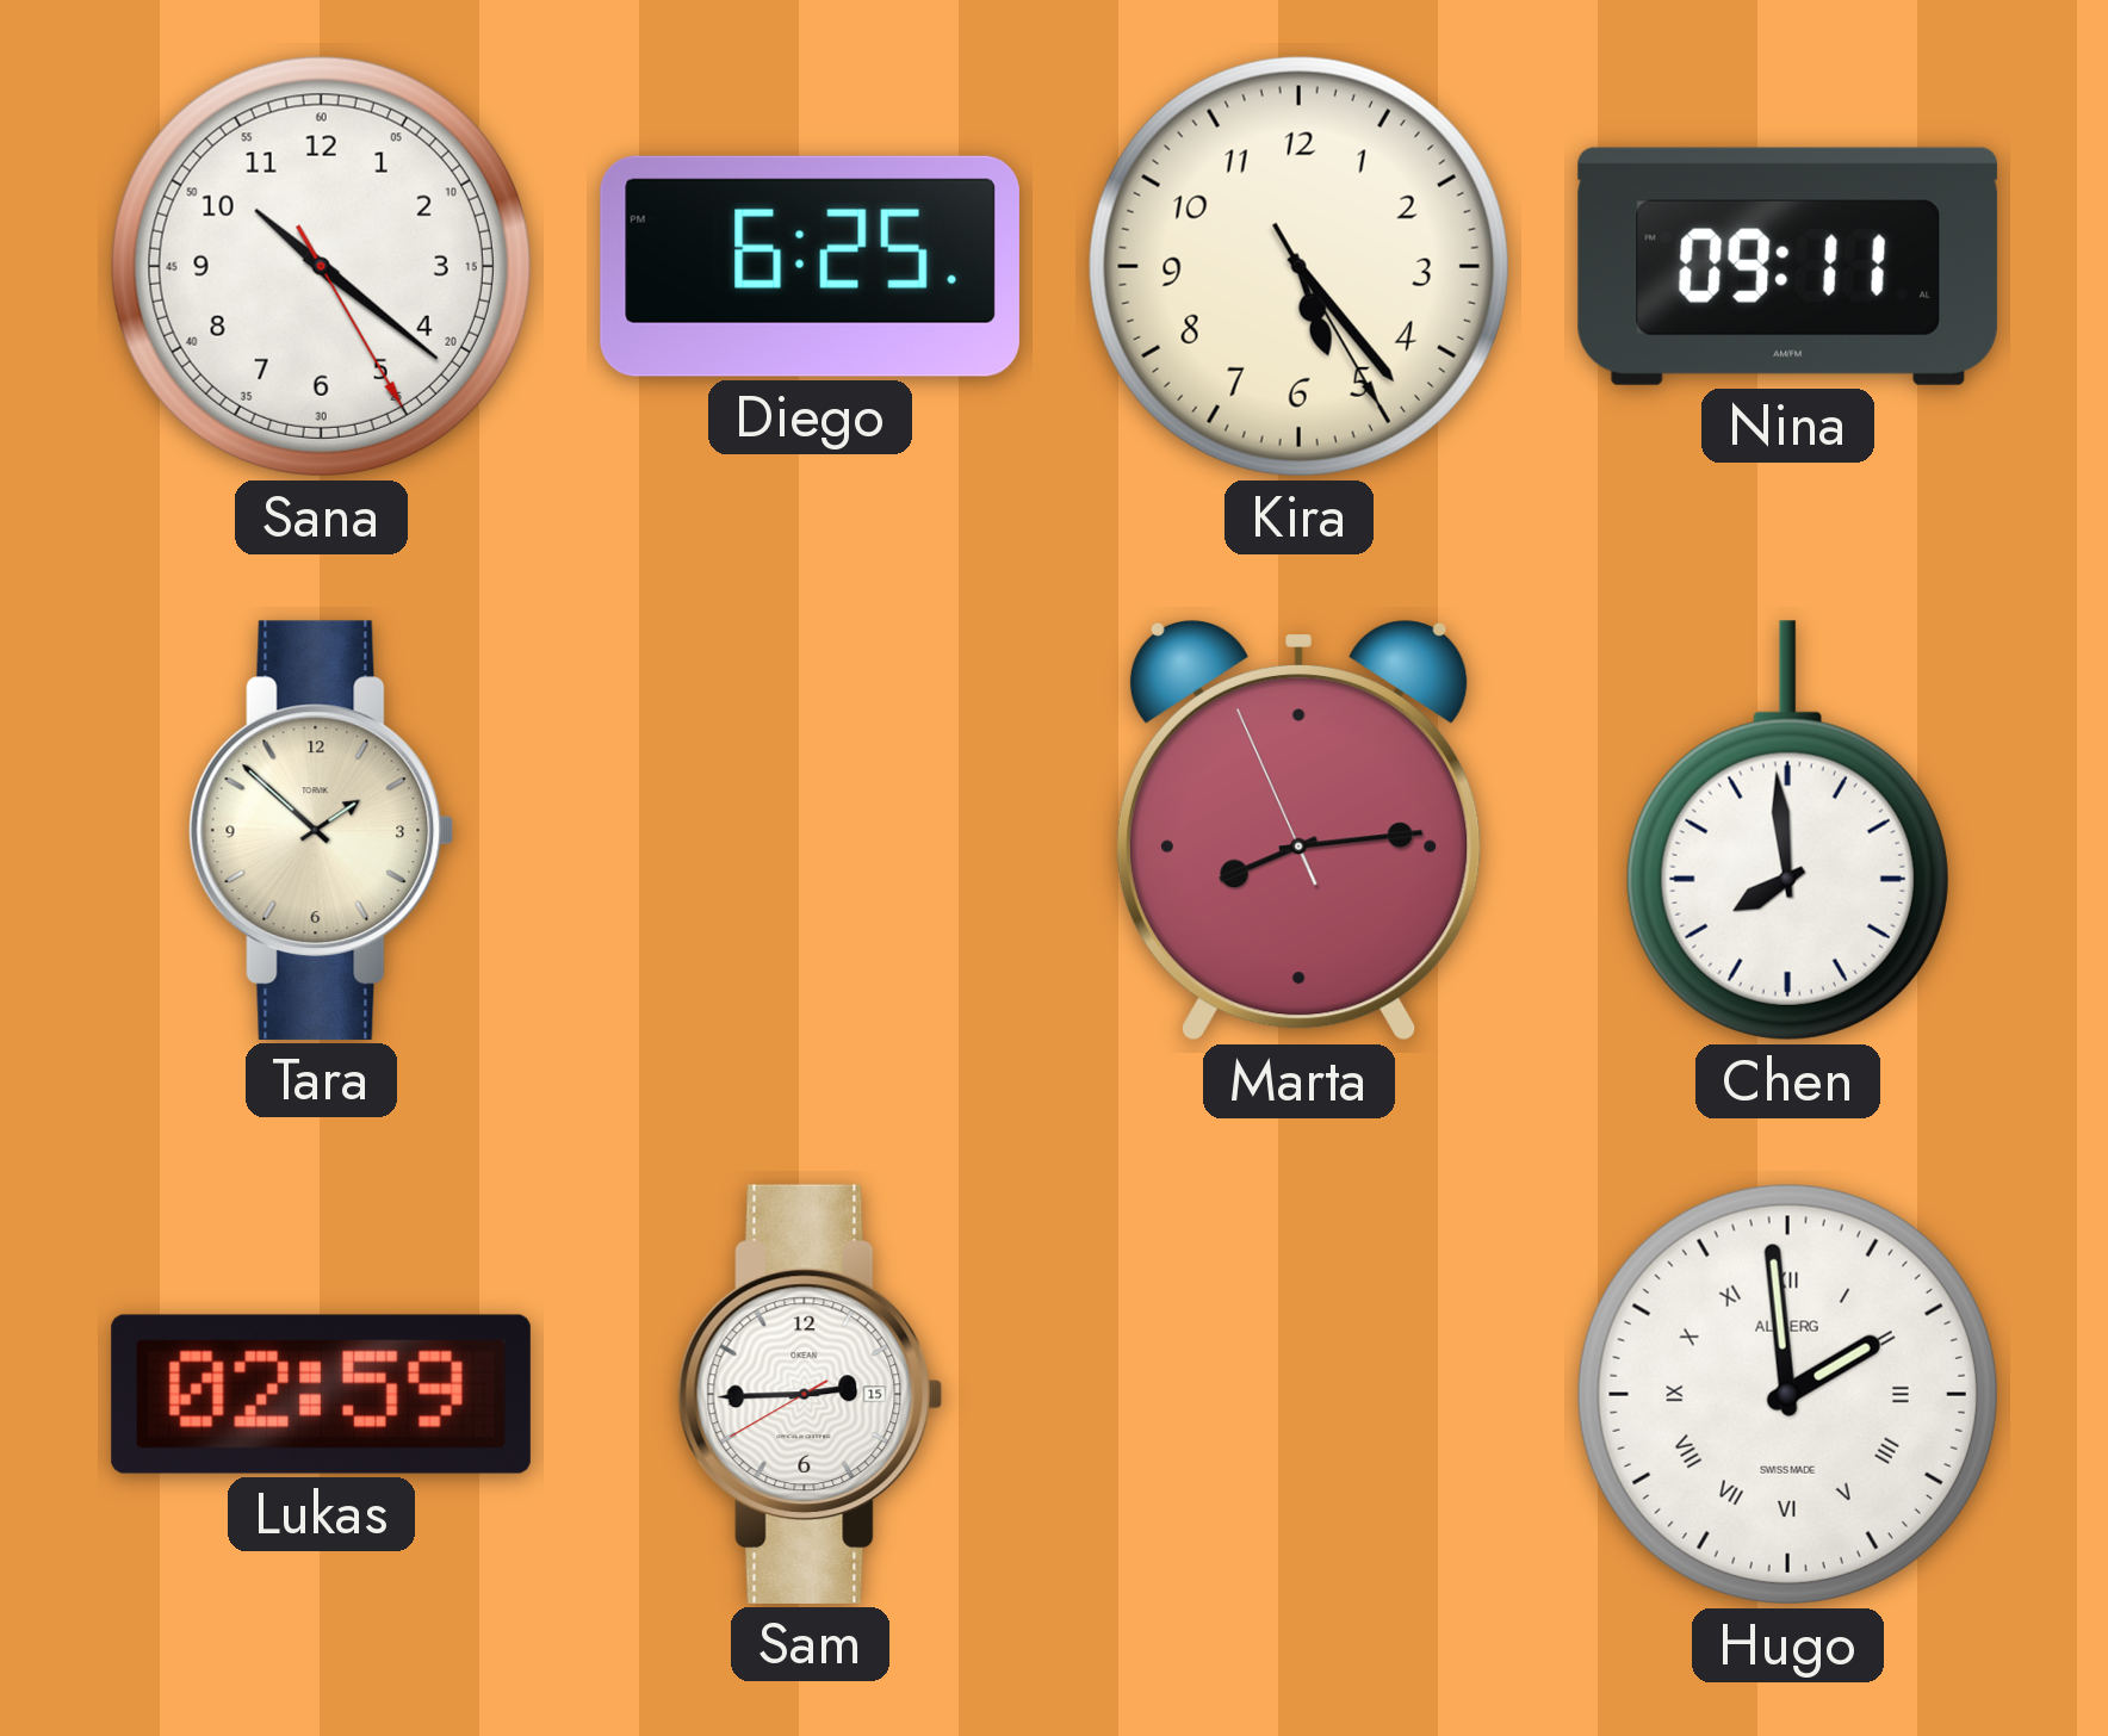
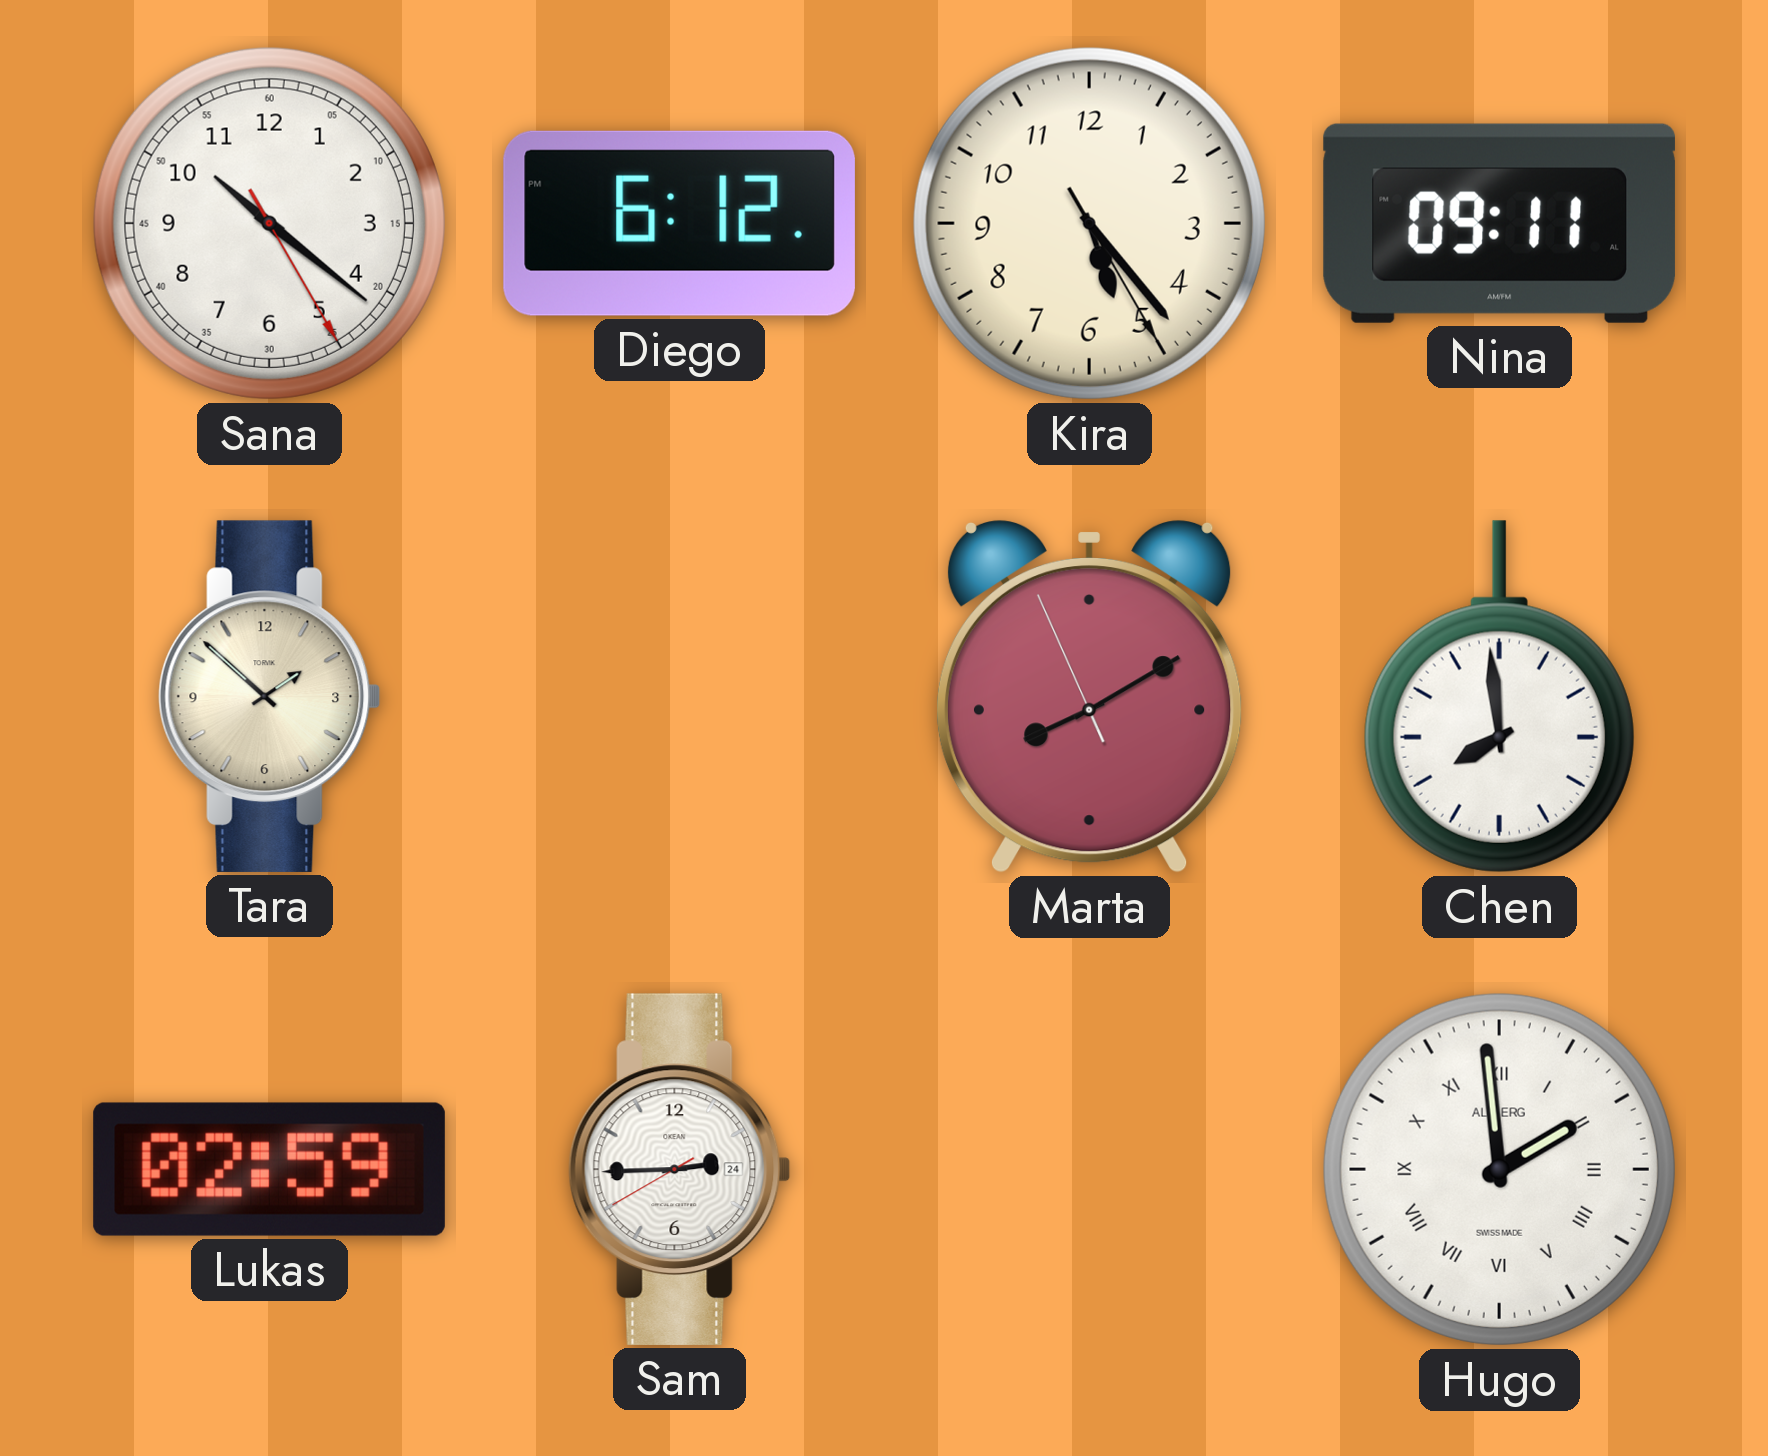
Diego: 6:25 -> 6:12 (679, 223)
Marta: 8:13 -> 8:09 (1089, 696)
Sam date: 15 -> 24 (680, 1169)
